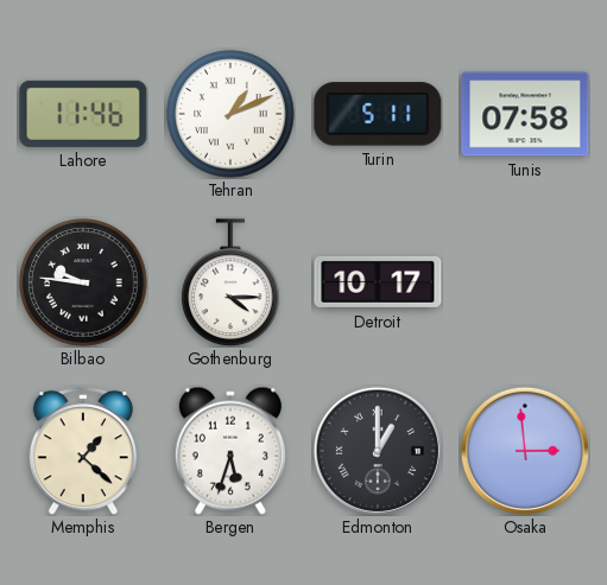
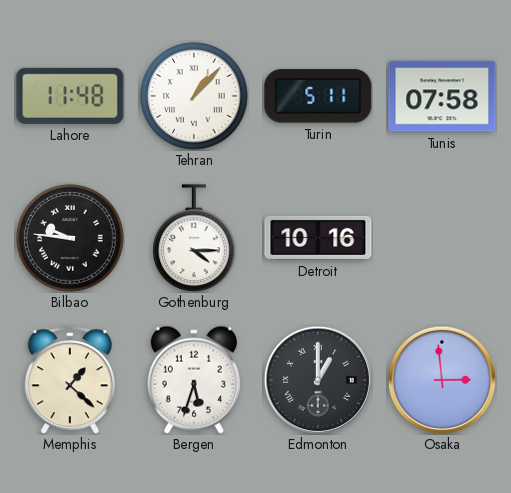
Lahore: 11:46 -> 11:48 (70, 96)
Tehran: 1:11 -> 1:07 (194, 96)
Detroit: 10:17 -> 10:16 (318, 238)
